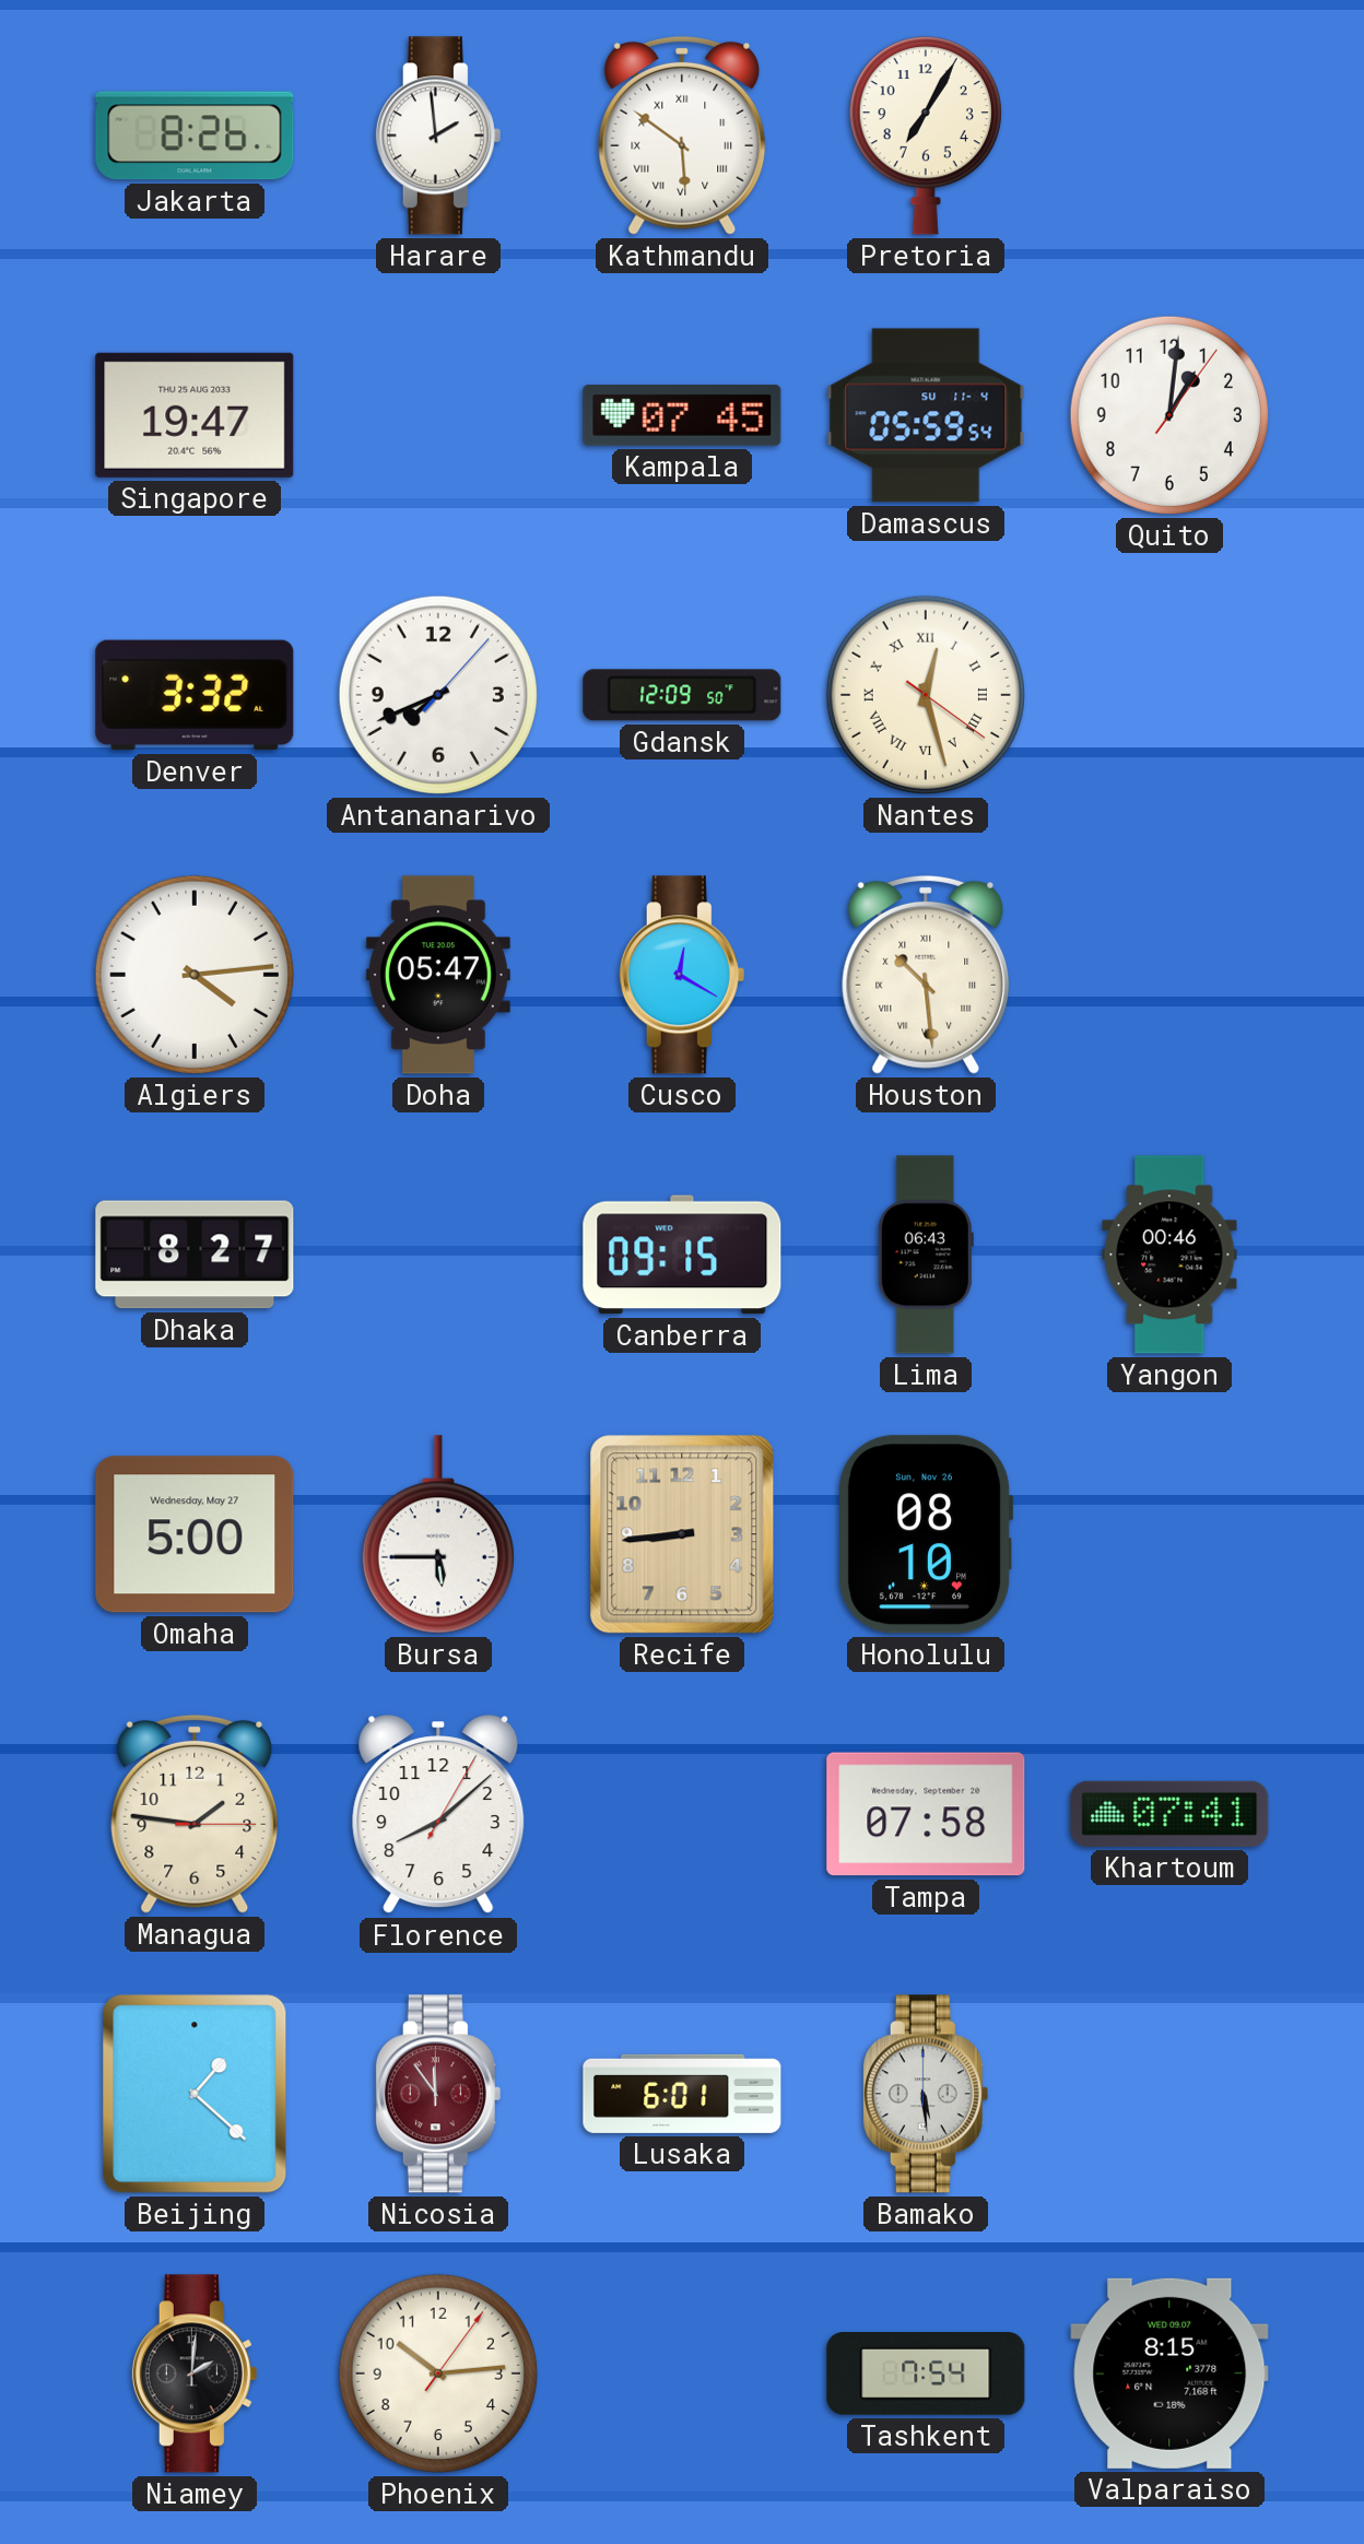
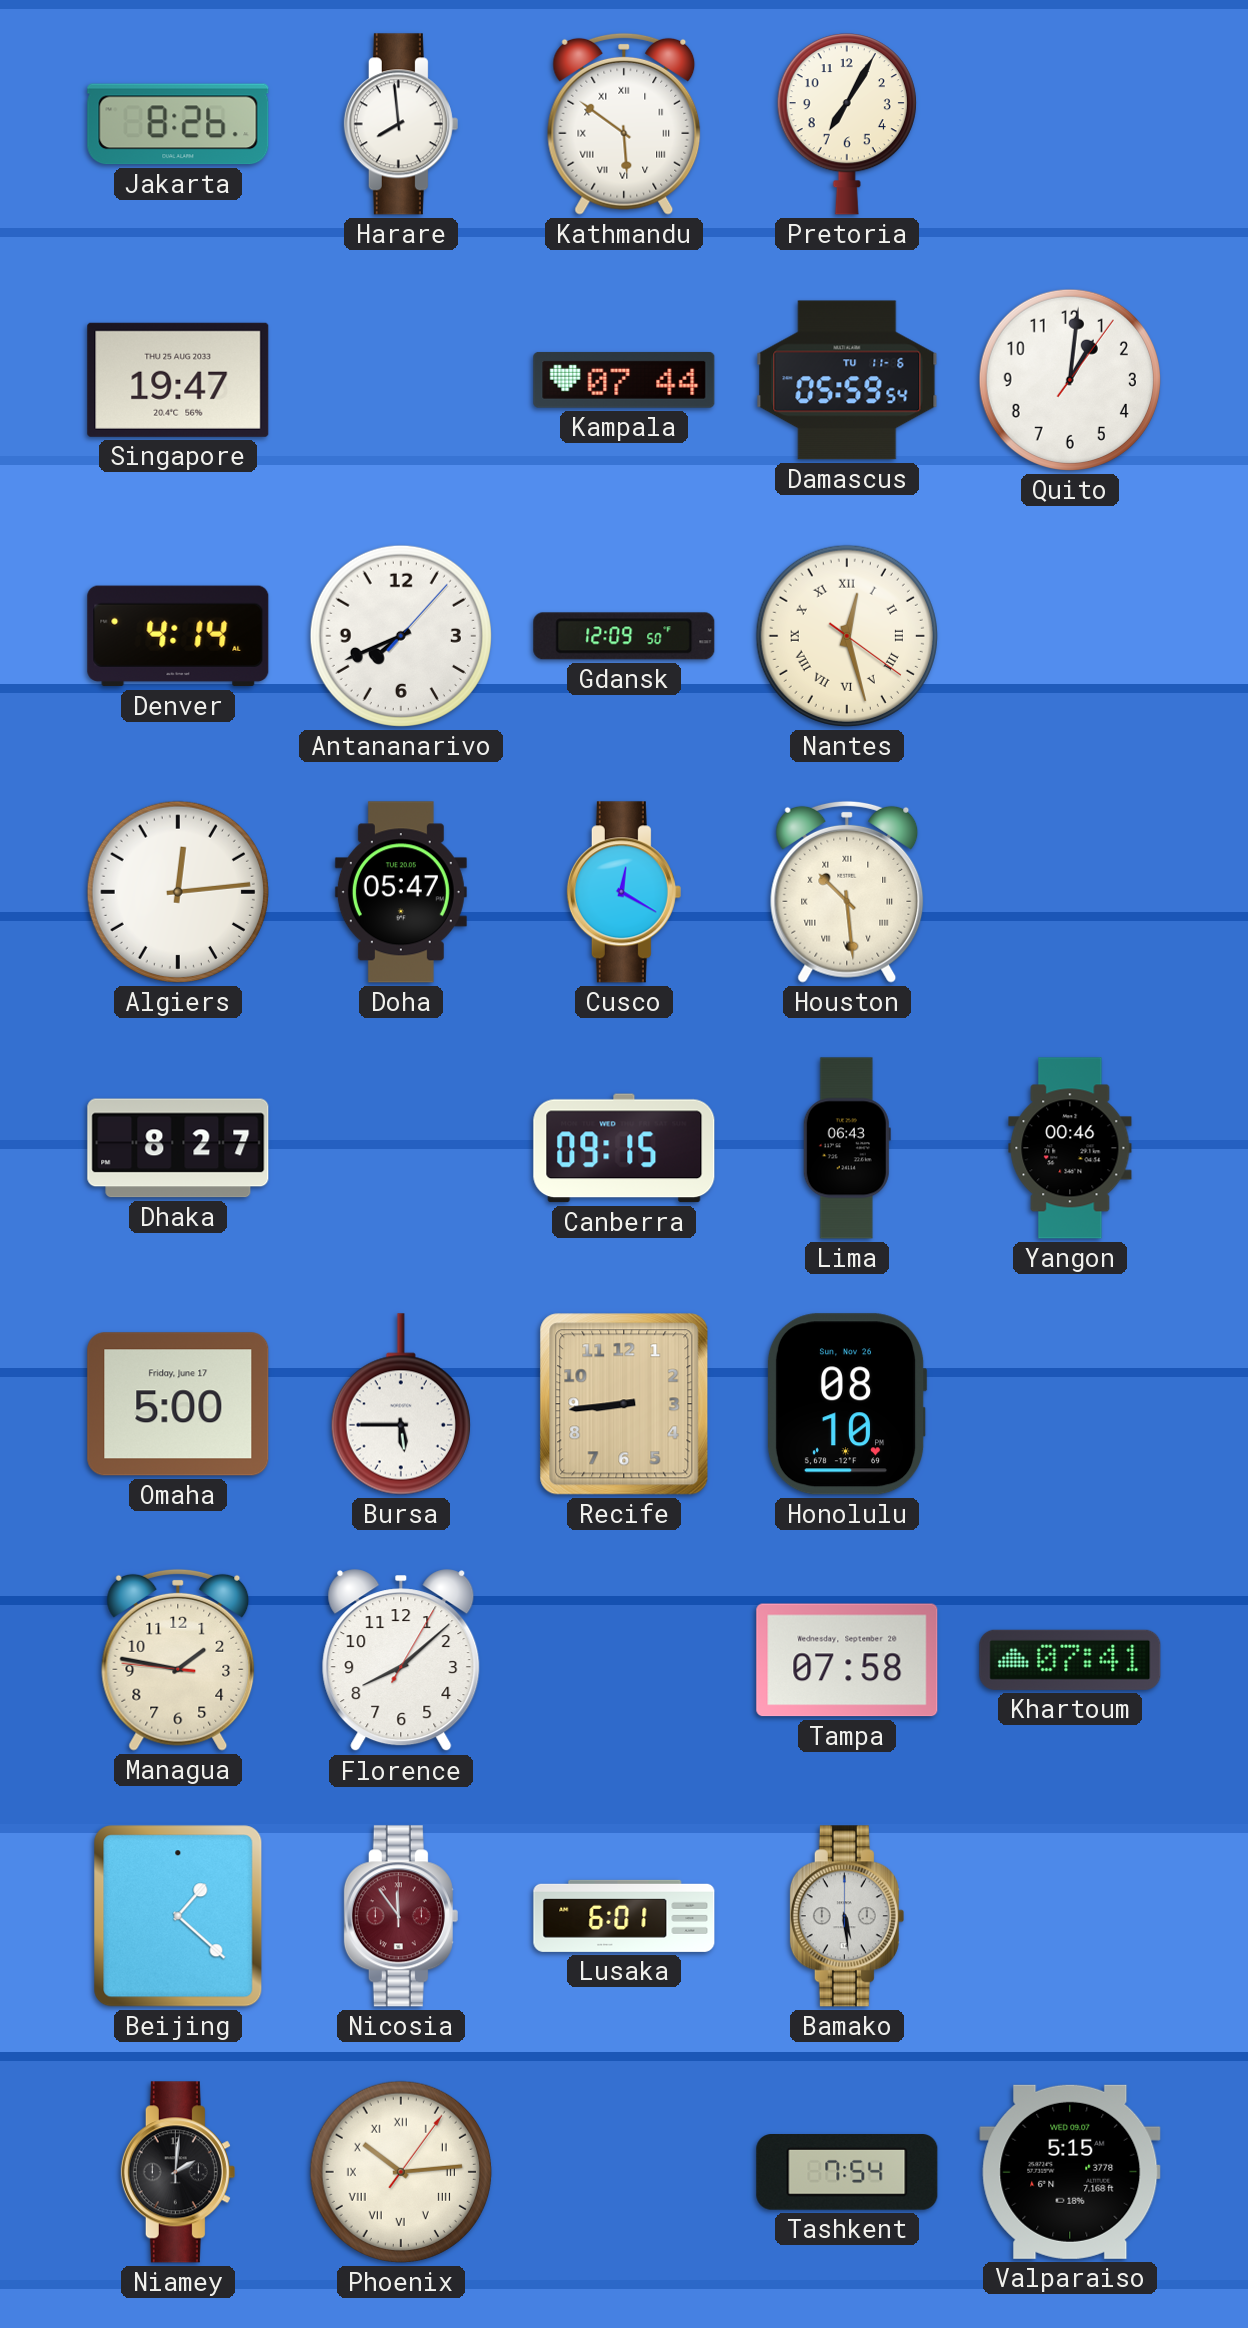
Harare: 1:59 -> 7:59 (401, 124)
Kampala: 07:45 -> 07:44 (624, 380)
Damascus date: SU 11-4 -> TU 11-6 (847, 380)
Denver: 3:32 -> 4:14 (178, 636)
Algiers: 4:14 -> 12:14 (178, 892)
Omaha date: Wednesday, May 27 -> Friday, June 17 (178, 1404)
Managua: 1:46:15 -> 1:46:46 (178, 1660)
Phoenix numerals: Arabic -> Roman (401, 2172)
Valparaiso: 8:15 -> 5:15 (1070, 2172)
